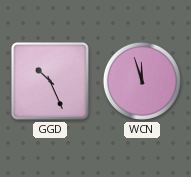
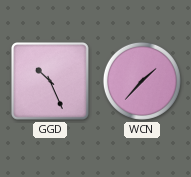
WCN: 11:57 -> 1:37 (142, 81)
